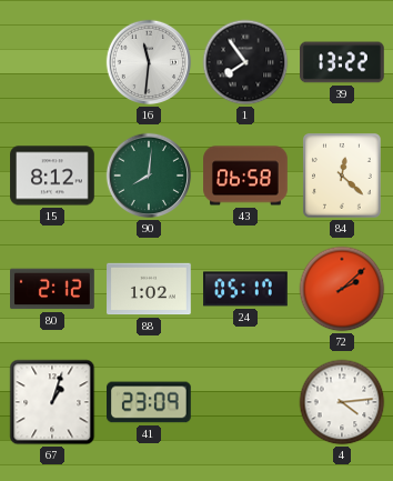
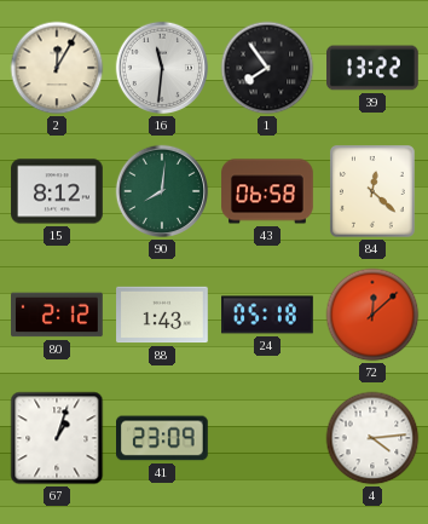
2: none -> 12:05 (57, 68)
88: 1:02 -> 1:43 (162, 315)
24: 05:17 -> 05:18 (267, 315)
72: 2:08 -> 12:08 (372, 315)
